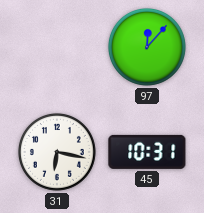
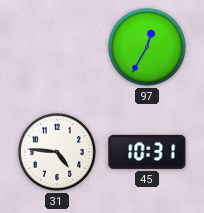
97: 12:07 -> 12:35 (147, 47)
31: 6:17 -> 4:46 (57, 152)
